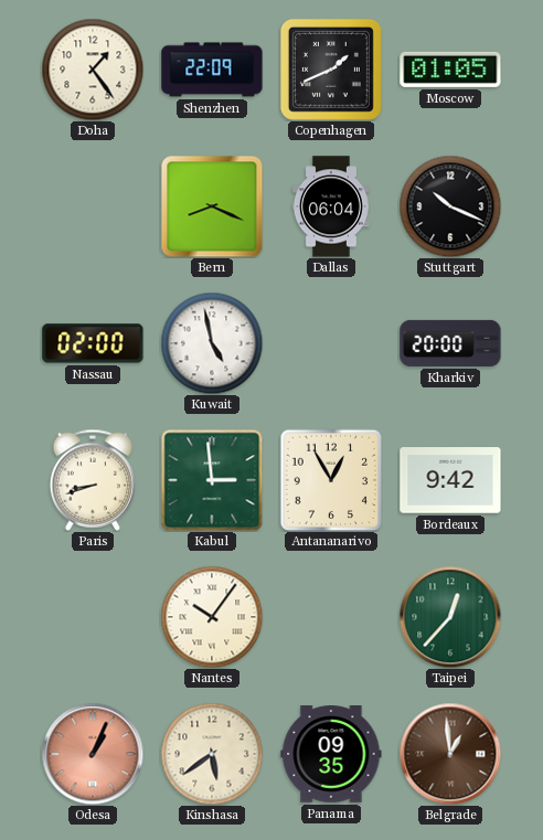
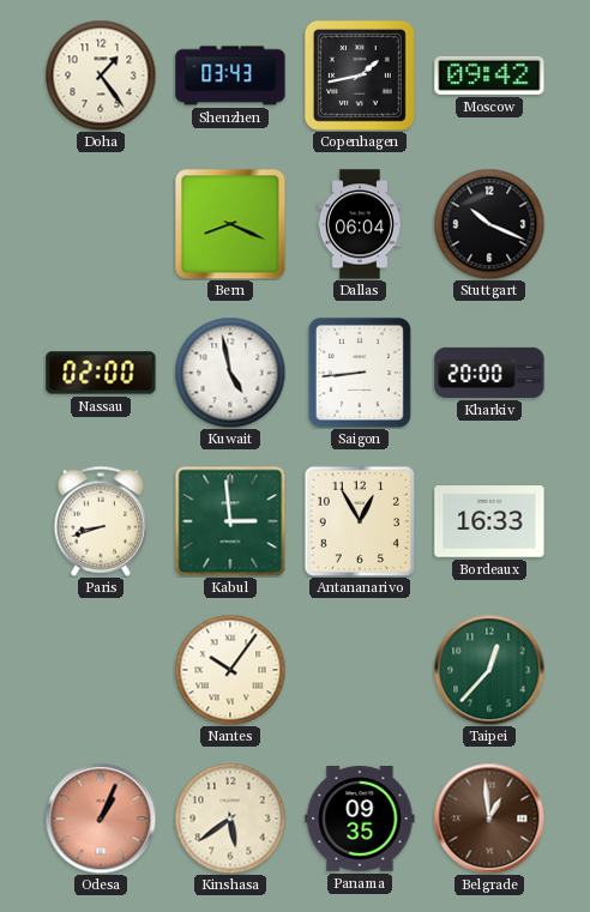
Shenzhen: 22:09 -> 03:43 (230, 76)
Copenhagen: 1:41 -> 1:43 (360, 76)
Moscow: 01:05 -> 09:42 (489, 76)
Saigon: none -> 8:44 (360, 373)
Bordeaux: 9:42 -> 16:33 (489, 521)
